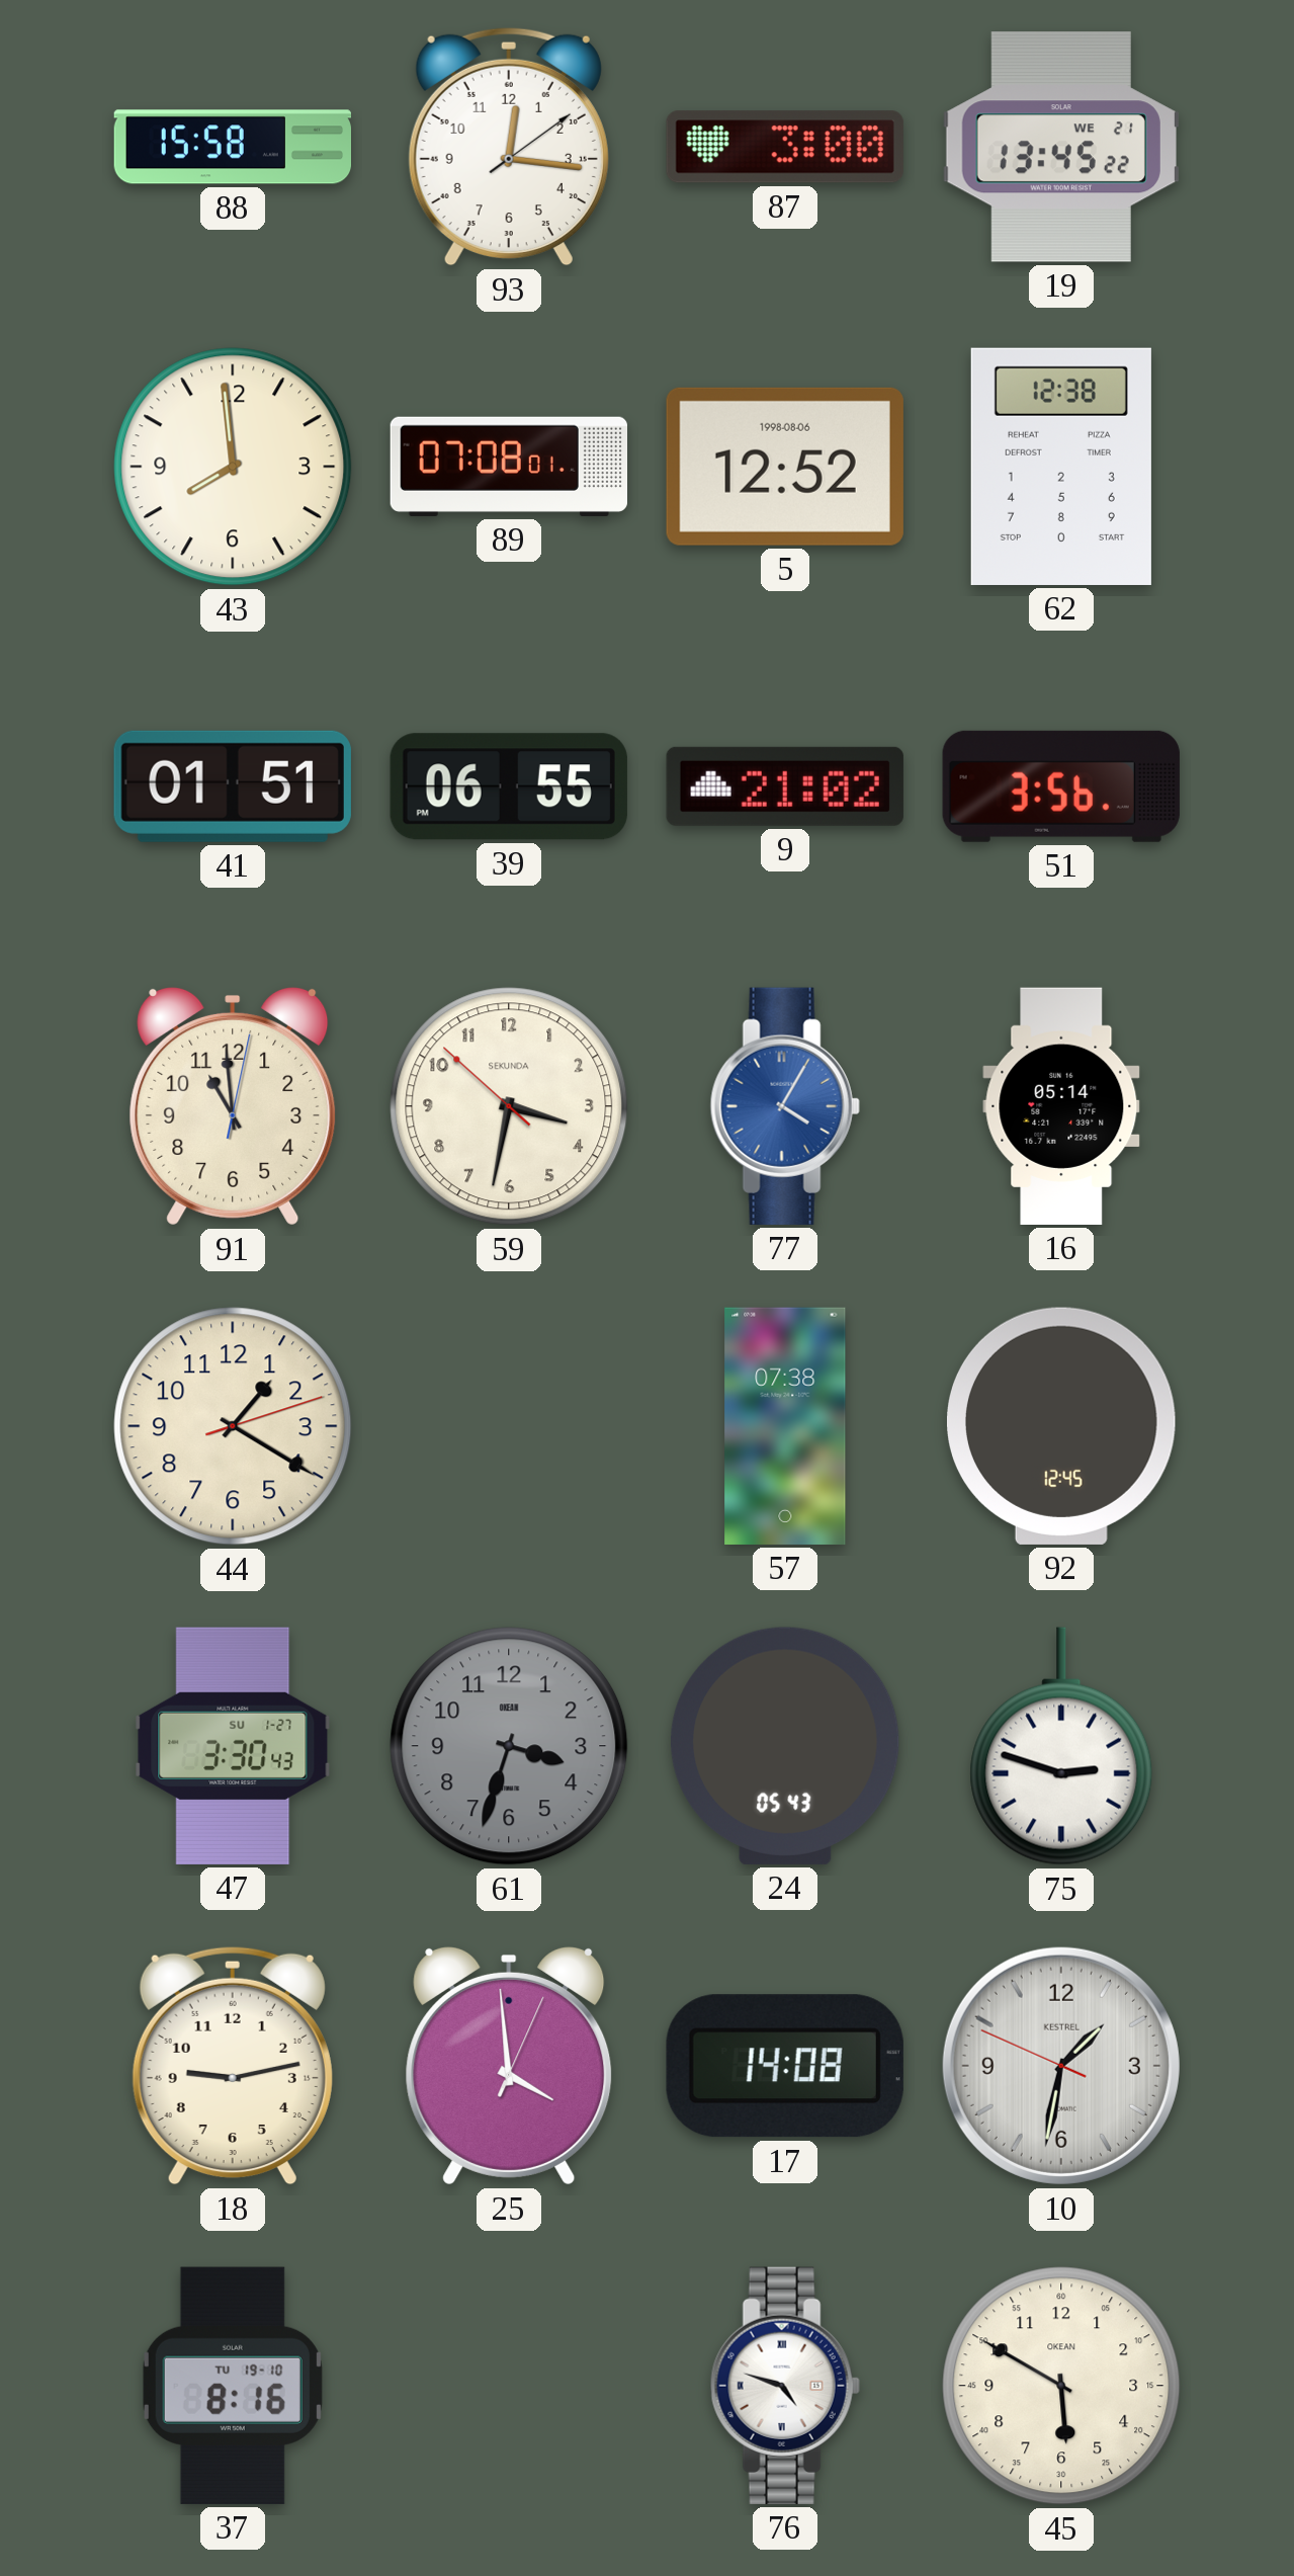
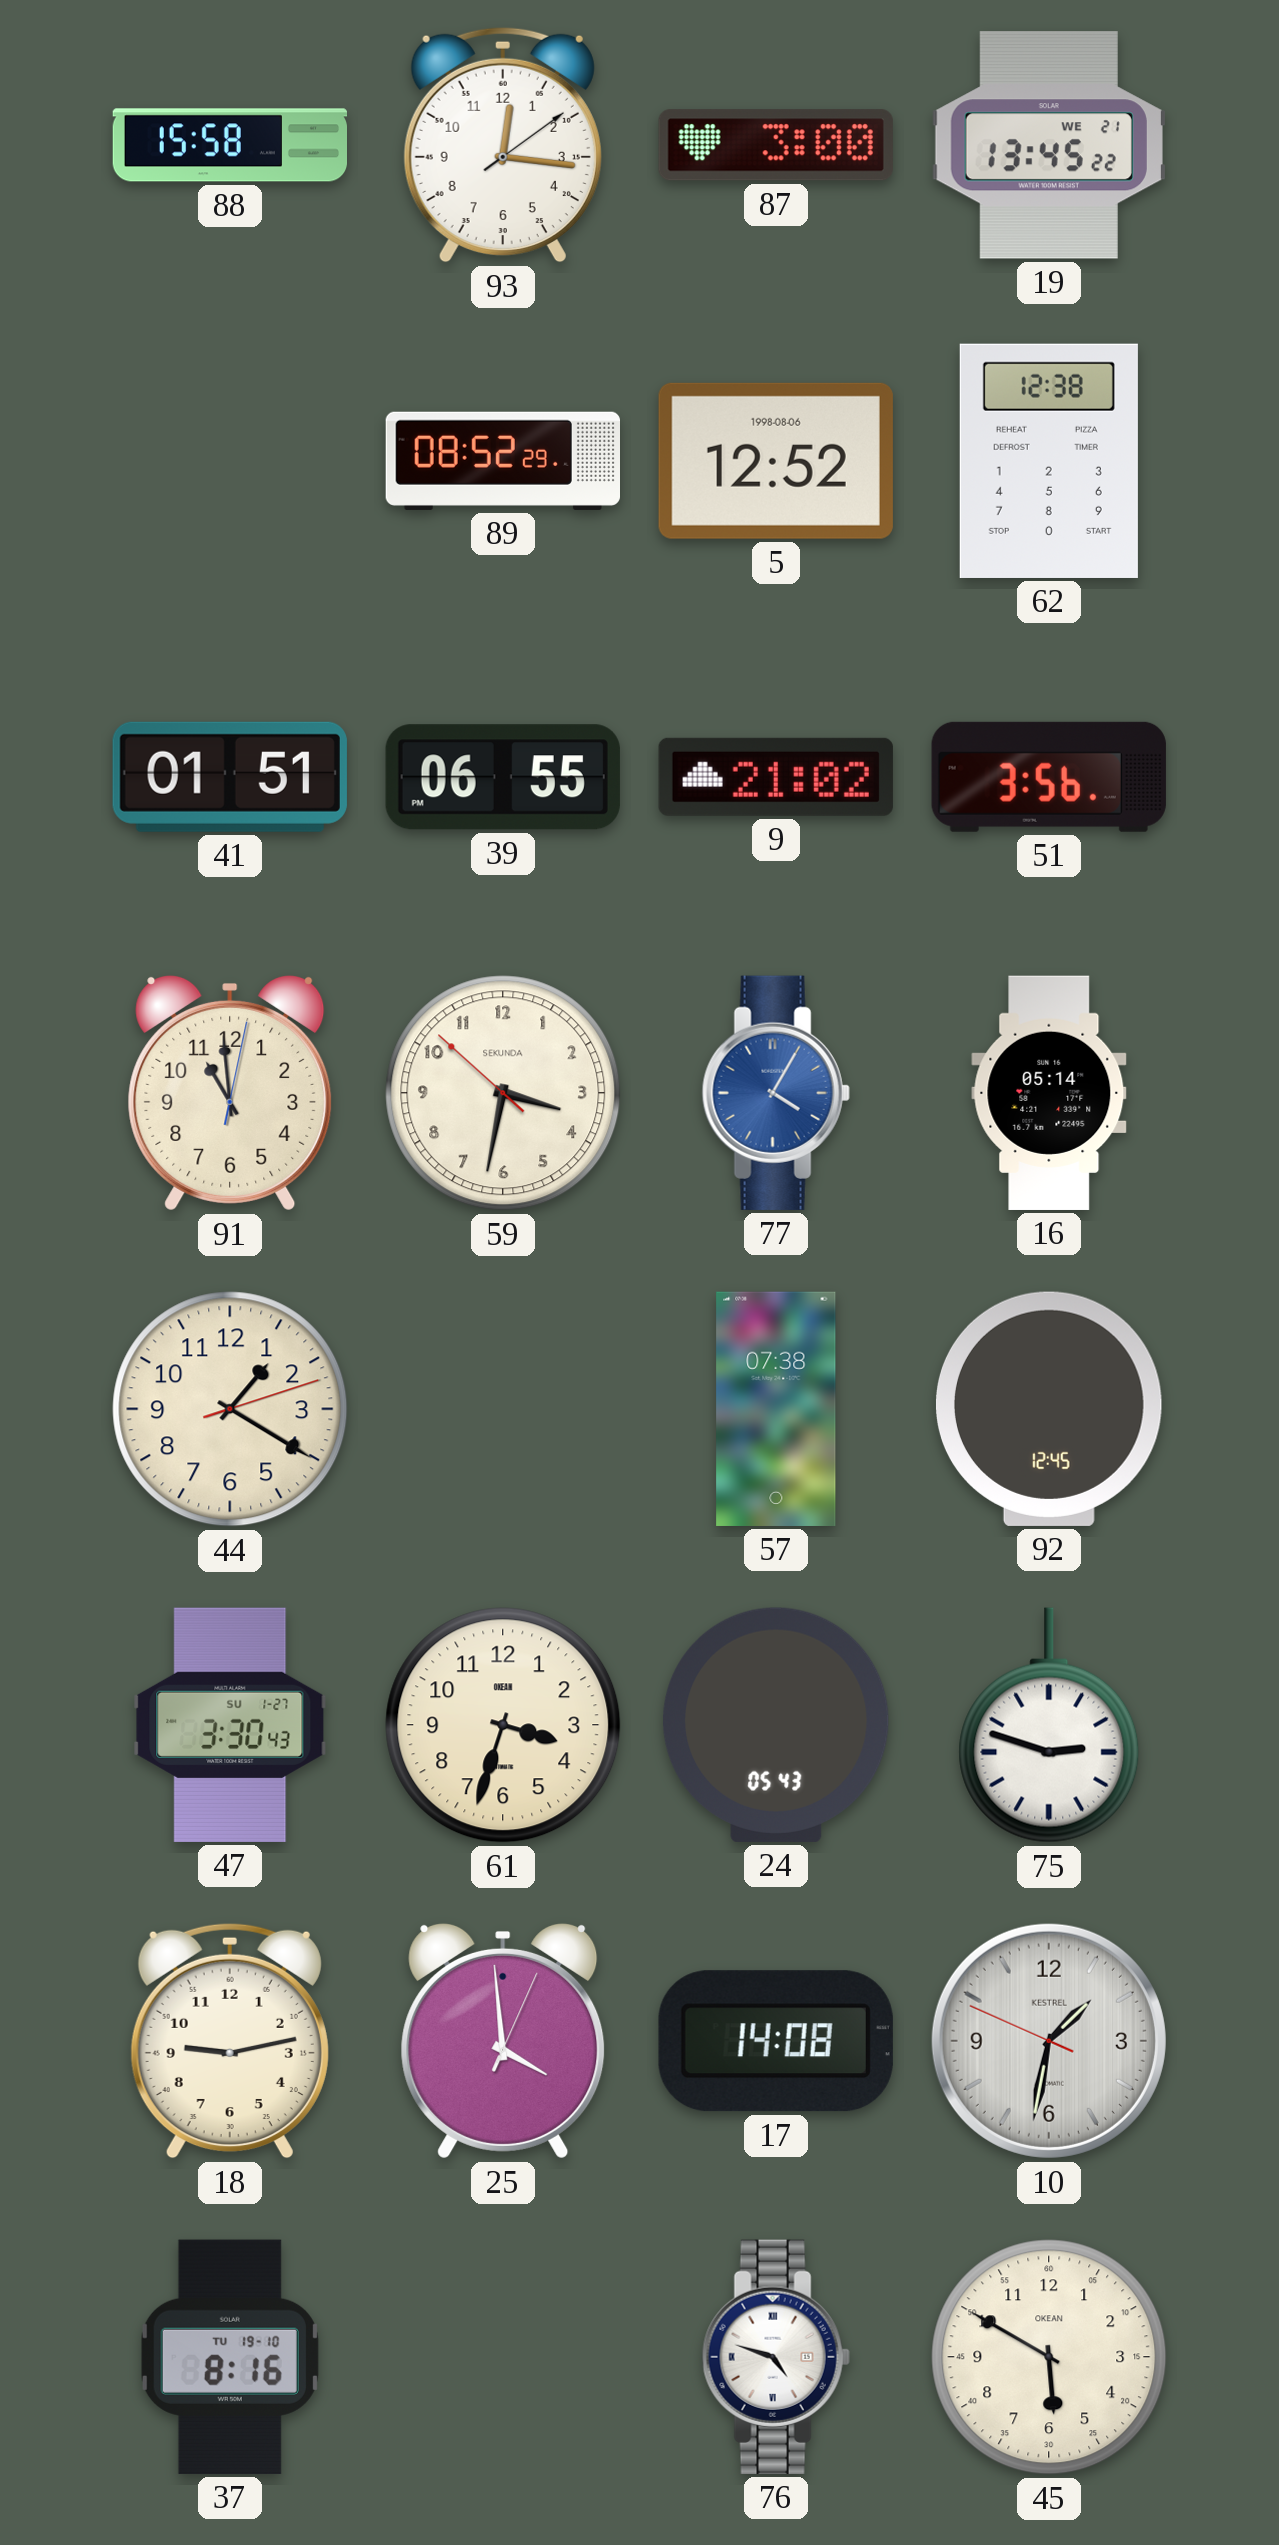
43: 7:59 -> none (233, 467)
89: 07:08 -> 08:52 (502, 461)
61 dial: grey -> cream (503, 1725)
